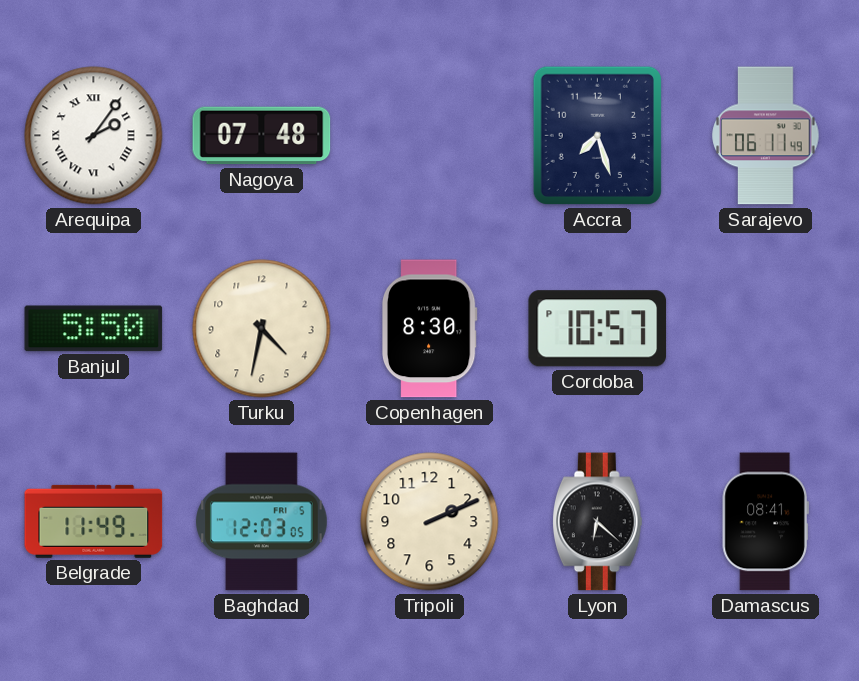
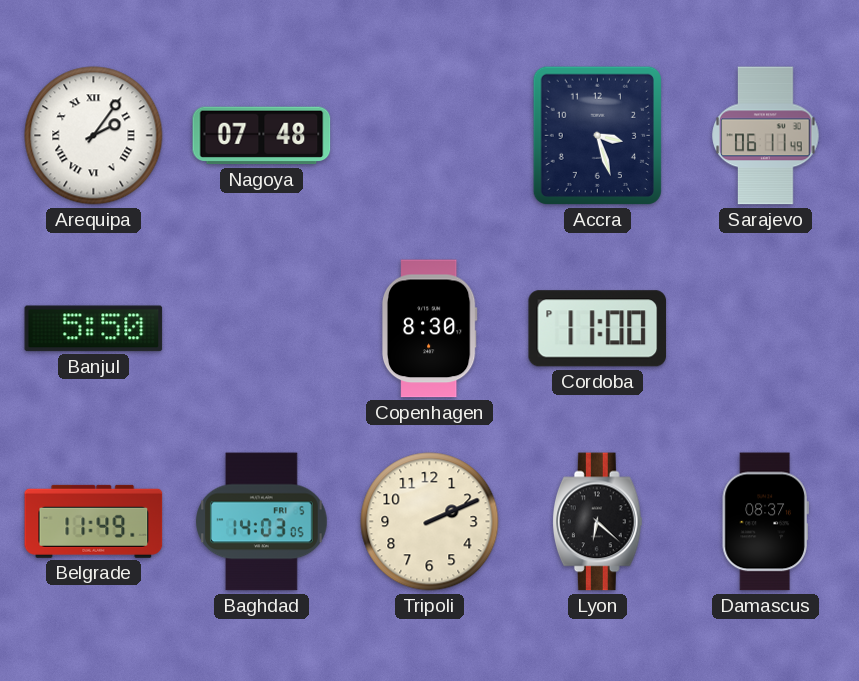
Accra: 7:27 -> 3:27 (597, 135)
Turku: 4:32 -> none (262, 329)
Cordoba: 10:57 -> 11:00 (598, 329)
Baghdad: 12:03 -> 14:03 (262, 522)
Damascus: 08:41 -> 08:37 (765, 522)
